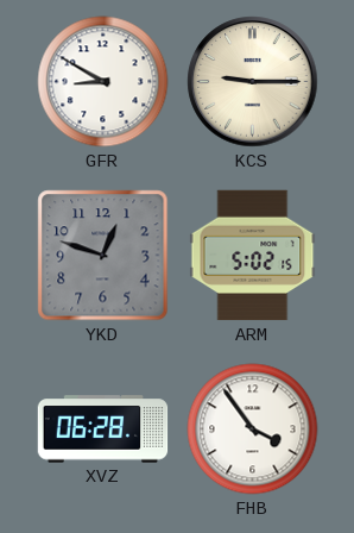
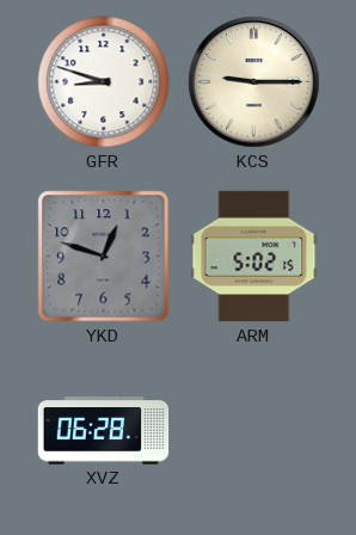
GFR: 8:50 -> 8:48 (104, 82)
FHB: 3:54 -> none (253, 429)
